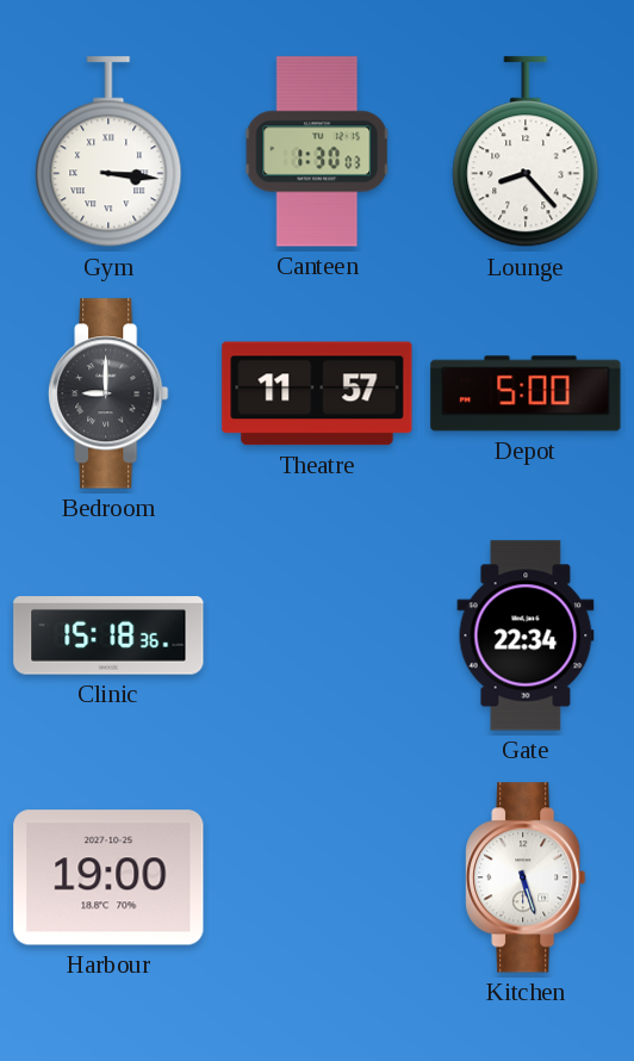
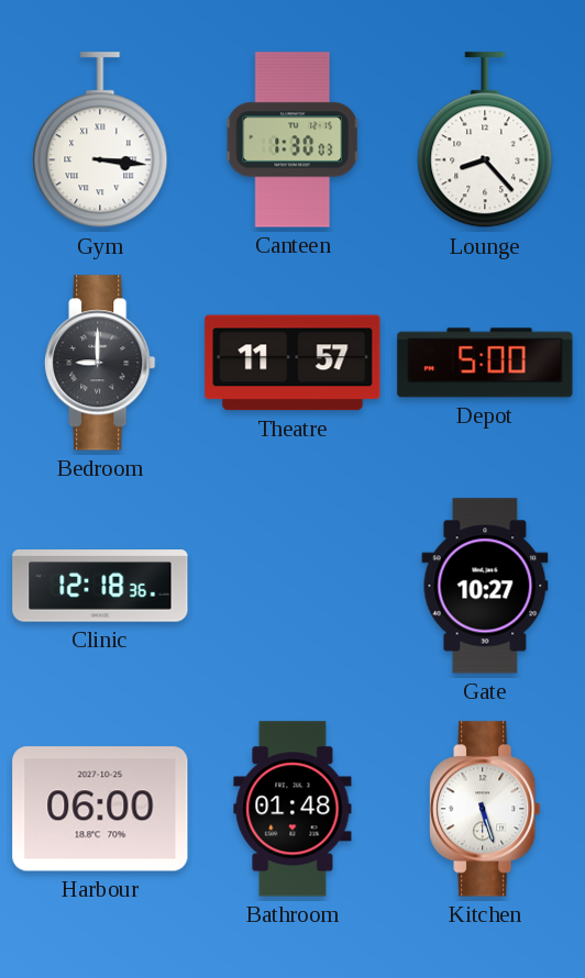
Clinic: 15:18 -> 12:18 (100, 586)
Gate: 22:34 -> 10:27 (485, 586)
Harbour: 19:00 -> 06:00 (100, 809)
Bathroom: none -> 01:48 (292, 809)
